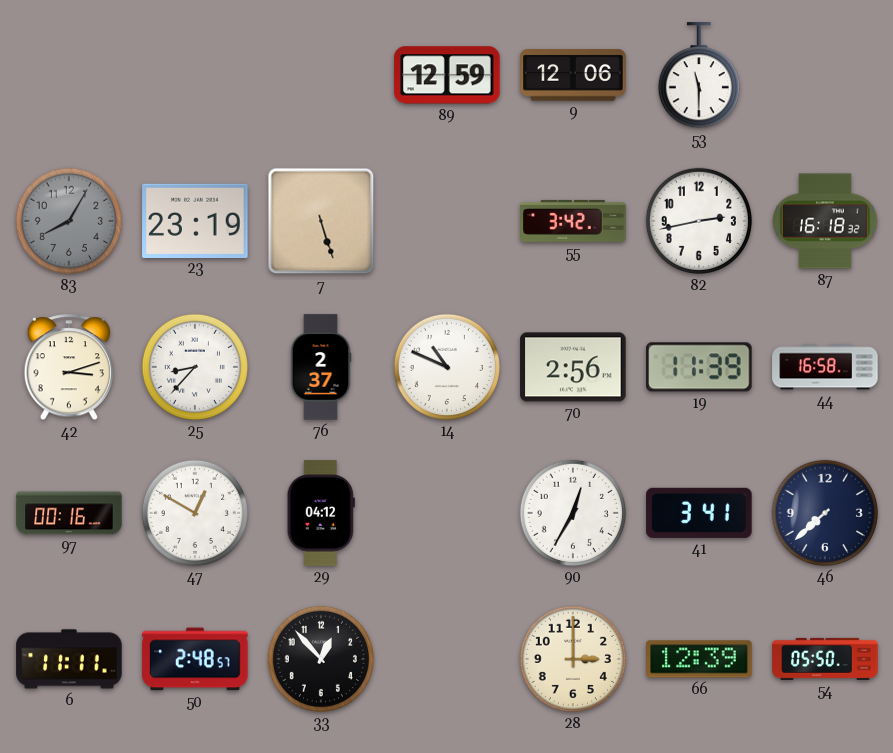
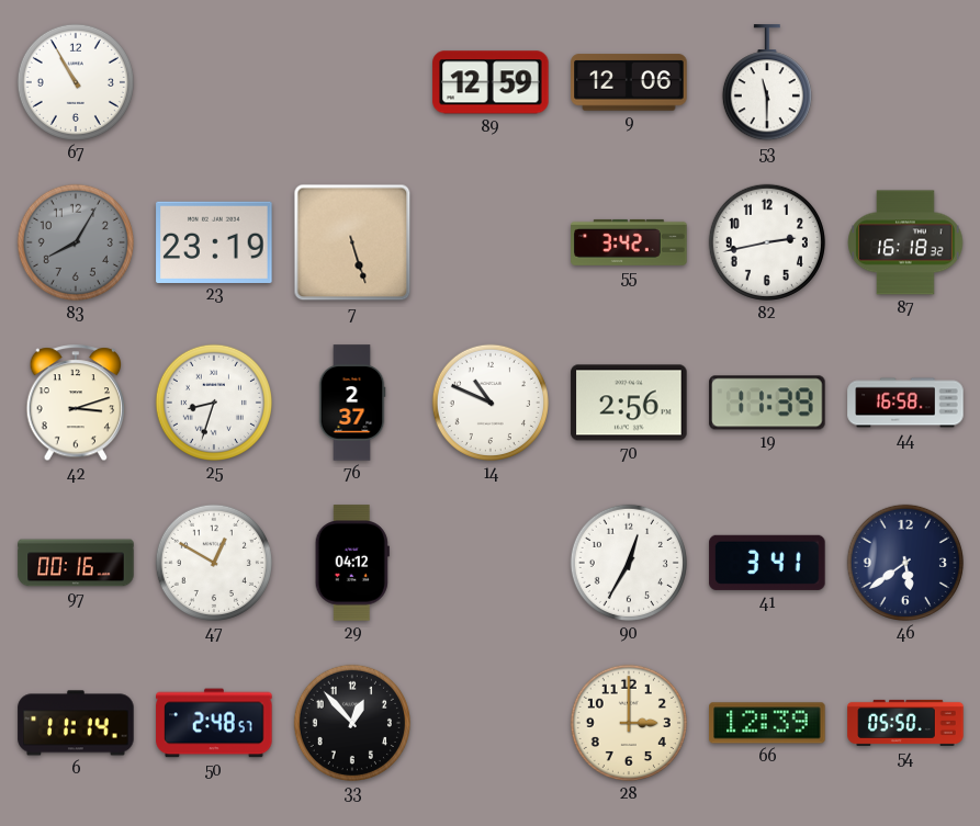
67: none -> 10:55 (76, 82)
25: 8:37 -> 8:33 (214, 403)
46: 7:38 -> 5:39 (905, 563)
6: 11:11 -> 11:14 (76, 723)
